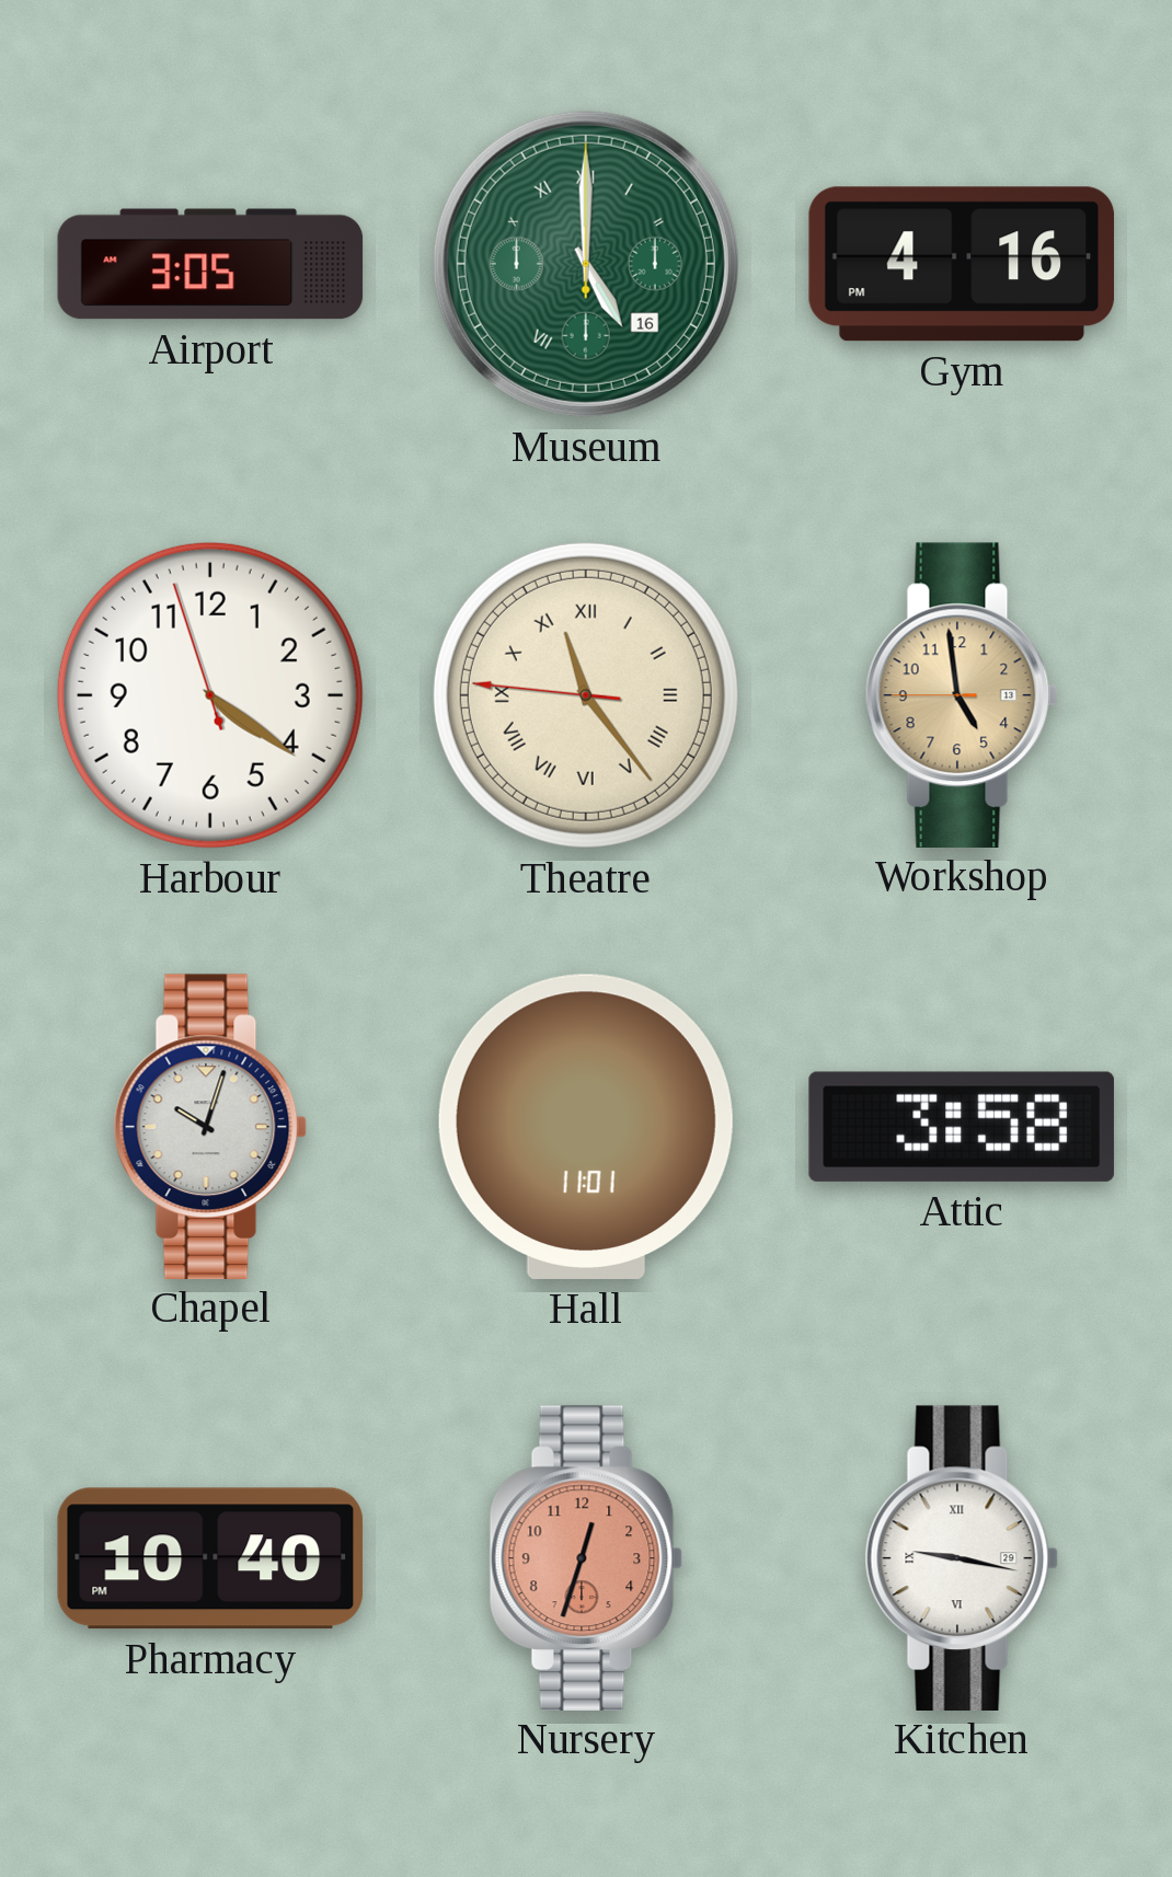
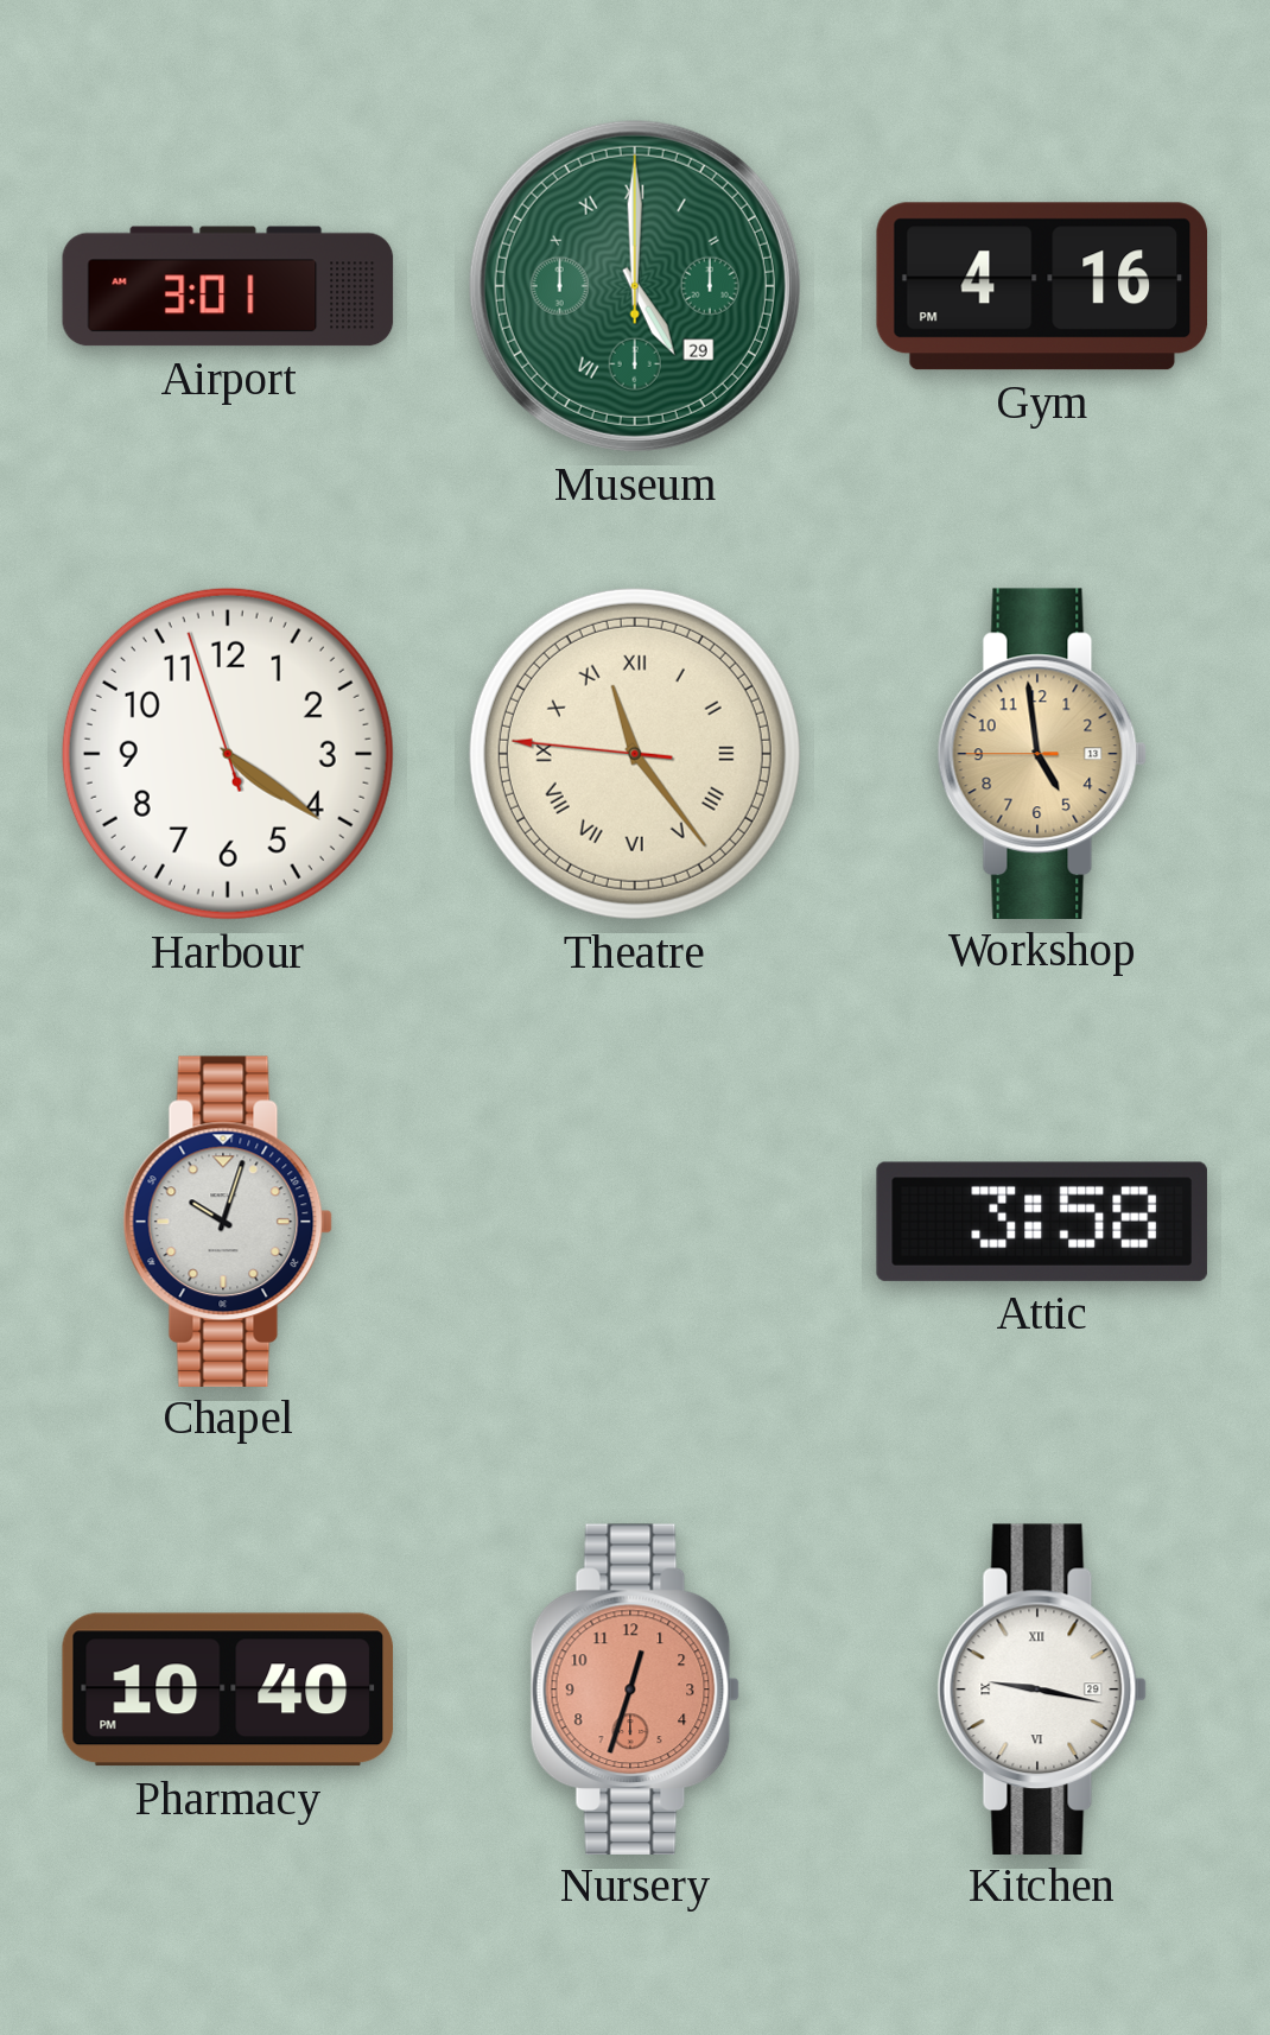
Airport: 3:05 -> 3:01 (228, 286)
Museum date: 16 -> 29 (635, 286)
Hall: 11:01 -> none (586, 1127)
